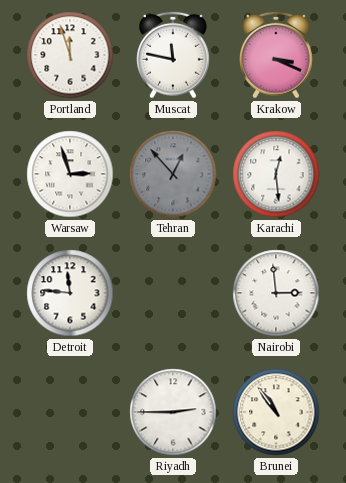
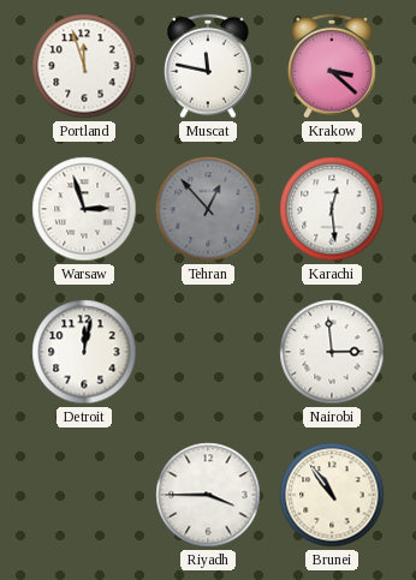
Krakow: 3:19 -> 3:22 (333, 66)
Detroit: 11:46 -> 12:02 (84, 352)
Riyadh: 2:45 -> 3:45 (208, 495)
